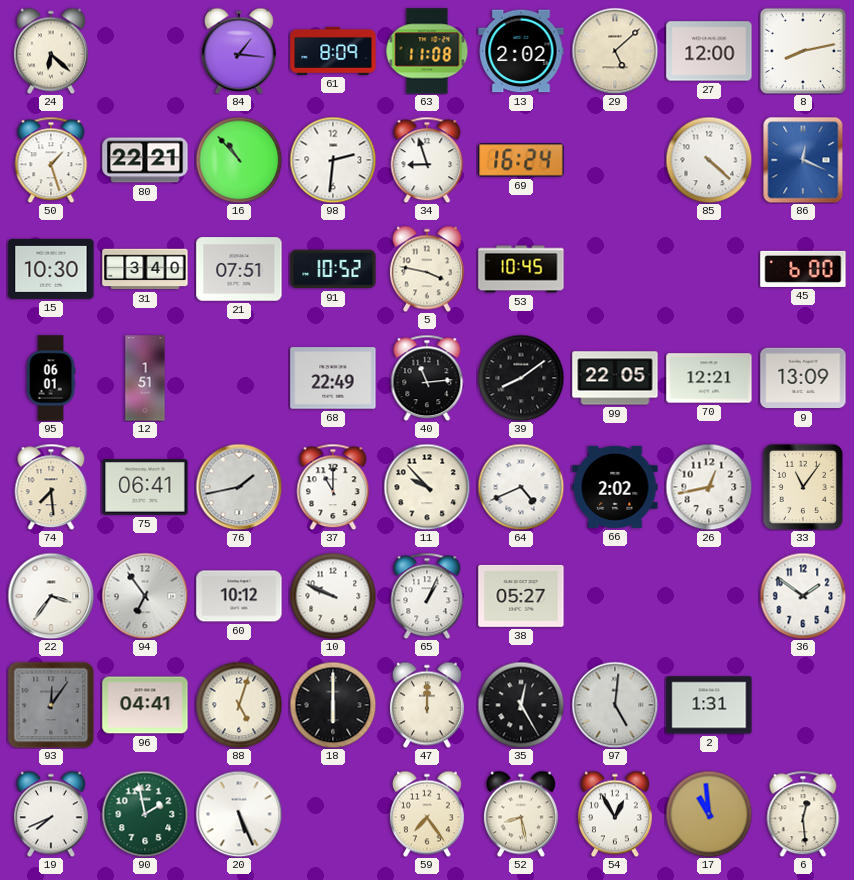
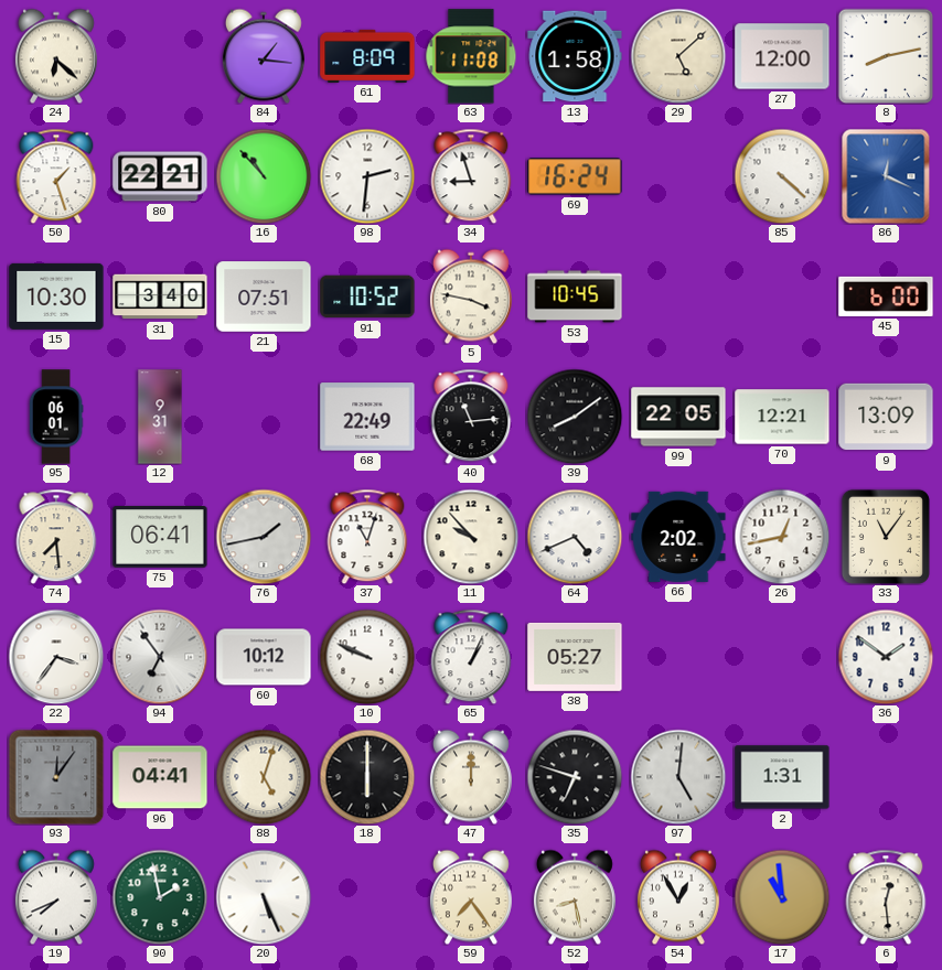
13: 2:02 -> 1:58 (575, 56)
12: 1:51 -> 9:31 (160, 417)
37: 11:00 -> 11:03 (367, 537)
35: 12:25 -> 6:48 (575, 777)
